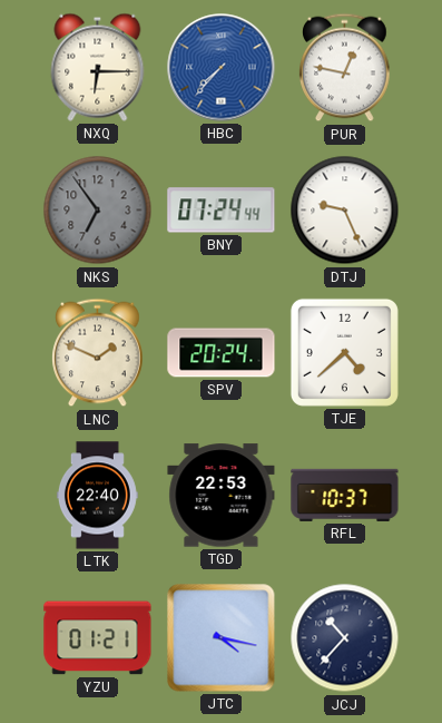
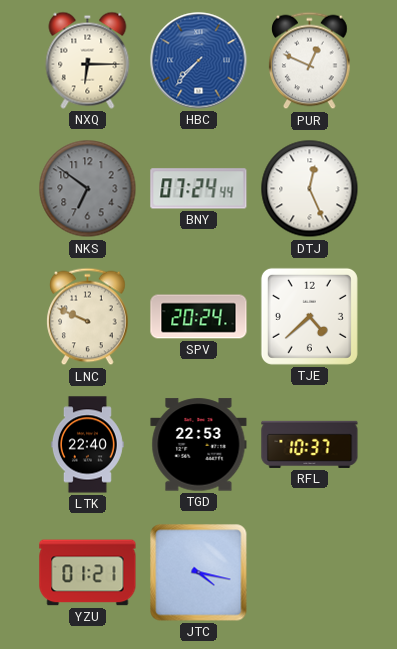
PUR: 12:47 -> 12:49 (310, 61)
NKS: 6:54 -> 6:51 (88, 189)
DTJ: 9:26 -> 12:26 (310, 189)
LNC: 1:49 -> 9:49 (88, 317)
JCJ: 10:37 -> none (345, 638)
